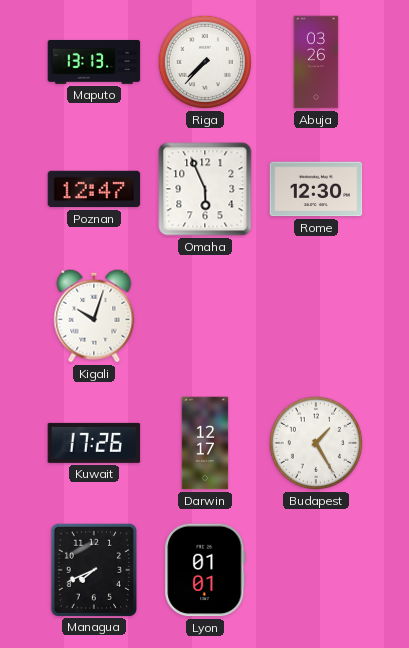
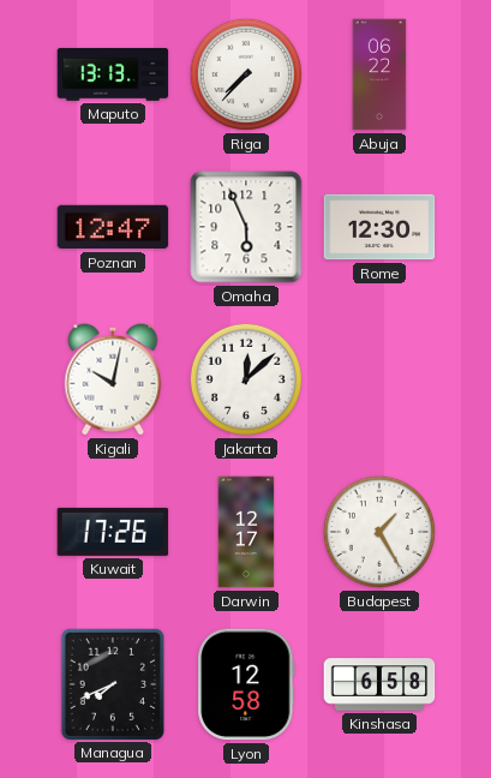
Abuja: 03:26 -> 06:22 (379, 74)
Kigali: 10:03 -> 10:02 (113, 379)
Jakarta: none -> 12:08 (246, 379)
Lyon: 01:01 -> 12:58 (246, 684)
Kinshasa: none -> 6:58 (379, 684)
